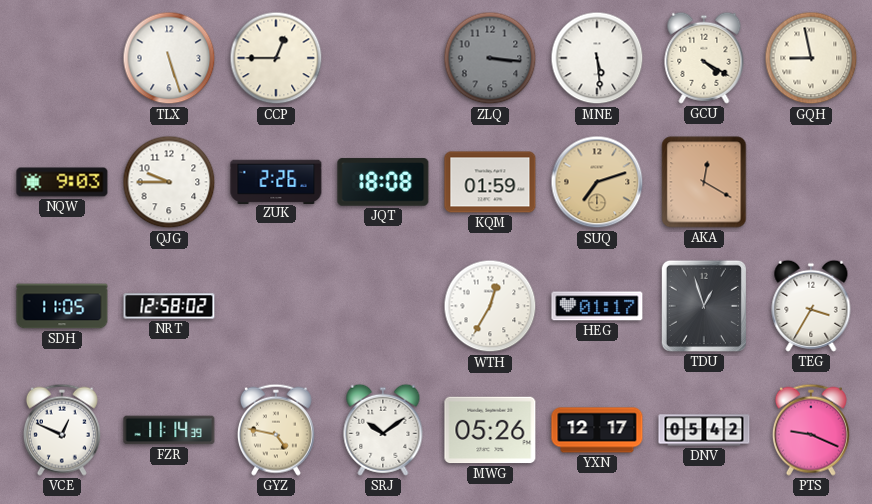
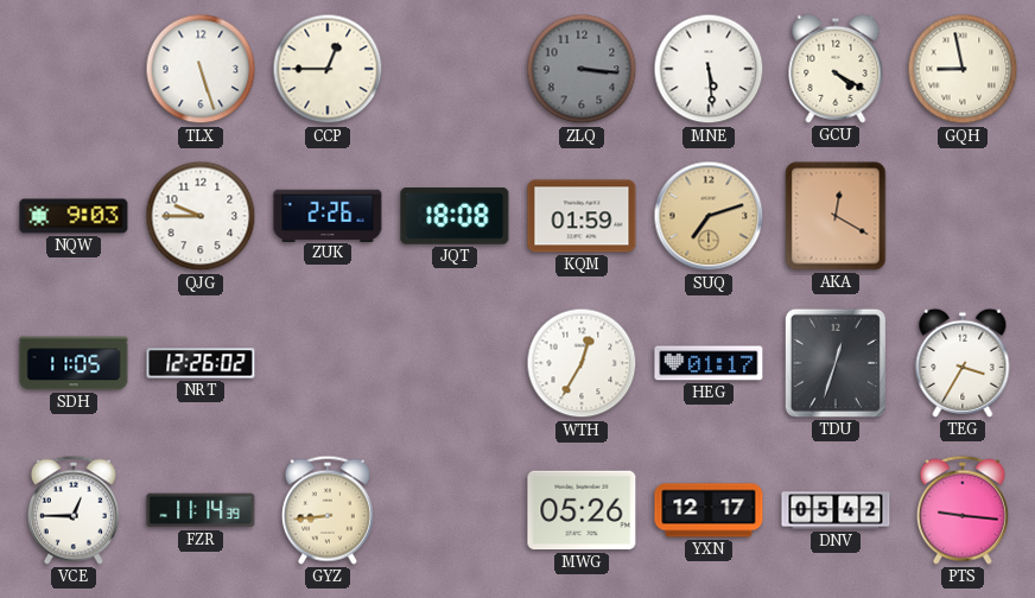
NRT: 12:58 -> 12:26 (201, 363)
TDU: 12:57 -> 12:33 (836, 363)
VCE: 12:49 -> 12:45 (74, 510)
GYZ: 4:47 -> 8:44 (328, 510)
SRJ: 10:09 -> none (383, 430)
PTS: 9:19 -> 9:16 (963, 510)
